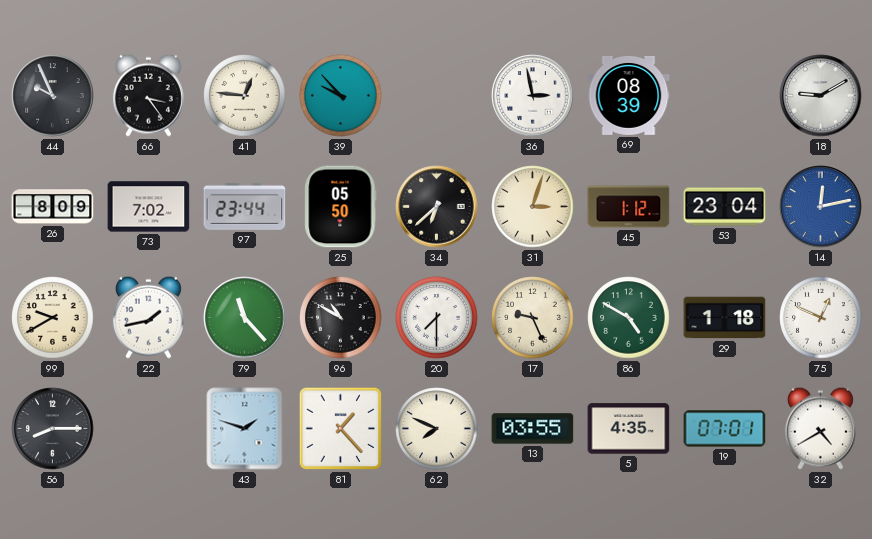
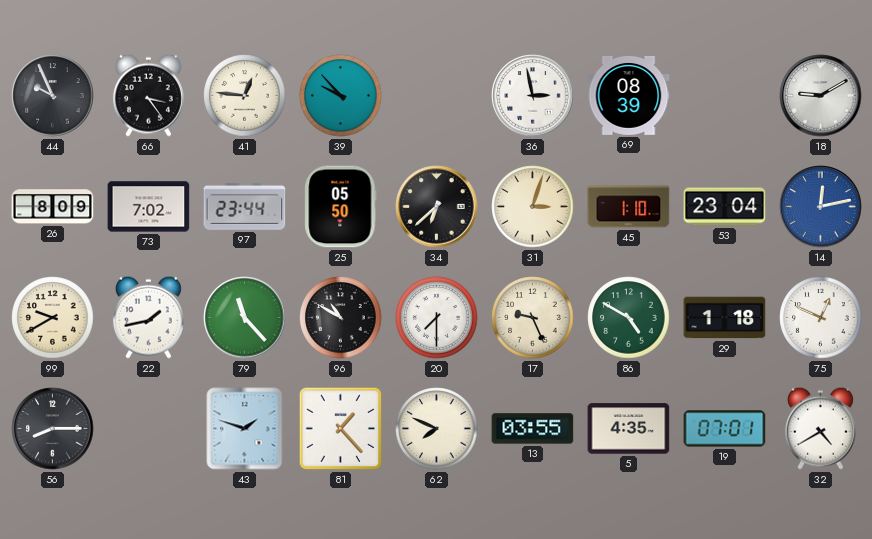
45: 1:12 -> 1:10 (629, 207)
